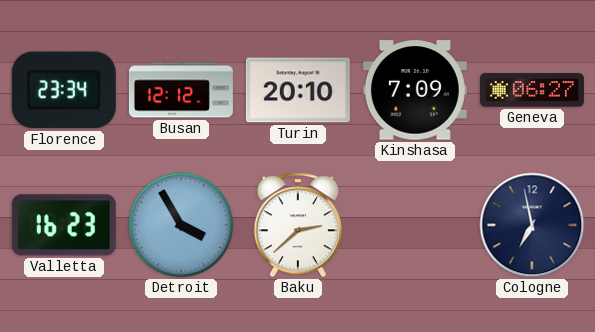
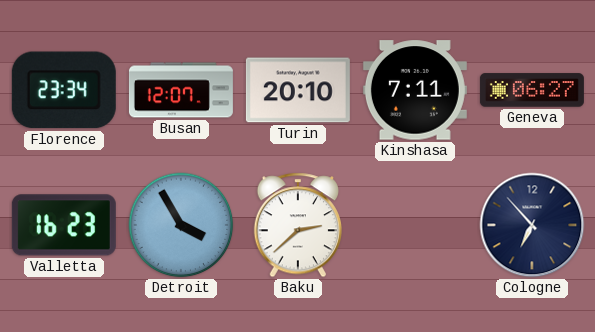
Busan: 12:12 -> 12:07 (181, 90)
Kinshasa: 7:09 -> 7:11 (415, 90)
Cologne: 6:58 -> 6:53 (532, 225)
